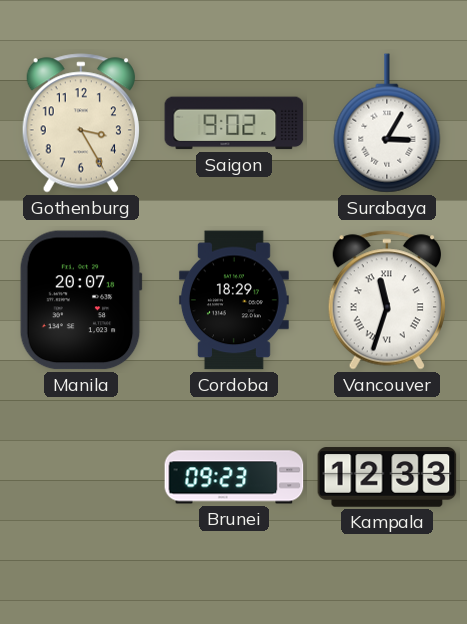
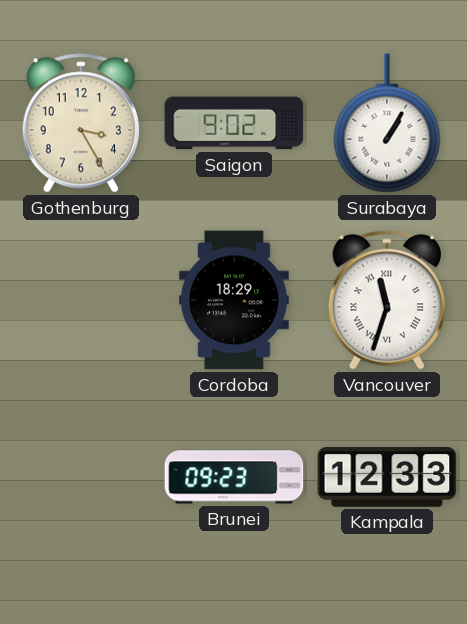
Surabaya: 3:05 -> 1:05 (387, 123)
Manila: 20:07 -> none (81, 300)
